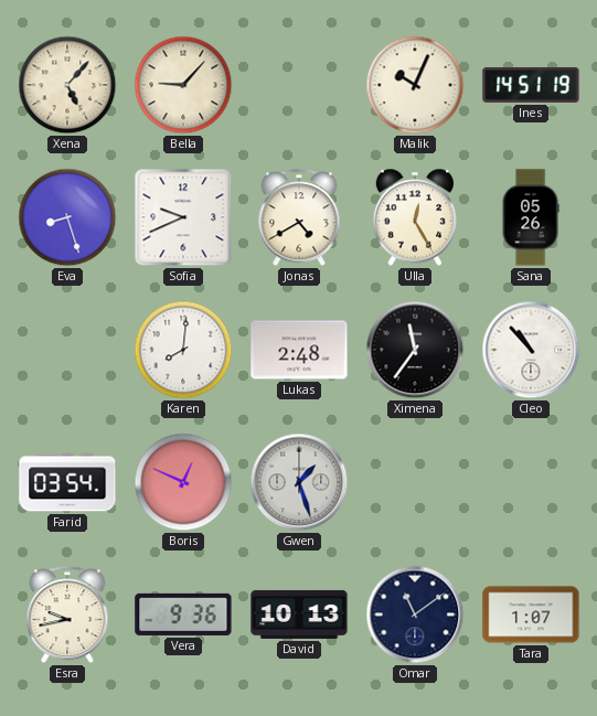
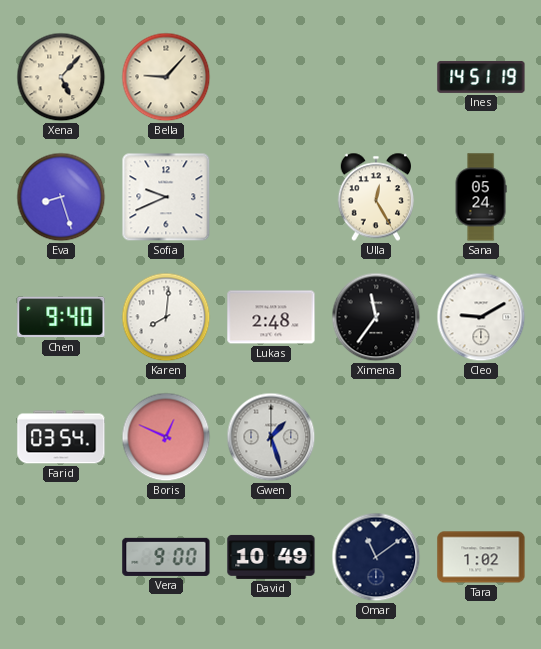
Malik: 10:04 -> none (415, 85)
Jonas: 4:40 -> none (299, 218)
Sana: 05:26 -> 05:24 (481, 197)
Chen: none -> 9:40 (61, 317)
Cleo: 10:53 -> 9:10 (481, 317)
Esra: 9:43 -> none (67, 616)
Vera: 9:36 -> 9:00 (166, 557)
David: 10:13 -> 10:49 (271, 557)
Tara: 1:07 -> 1:02 (481, 557)
